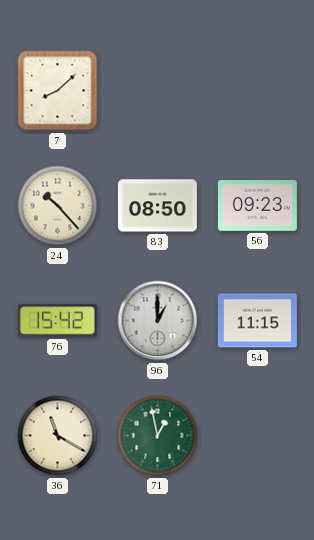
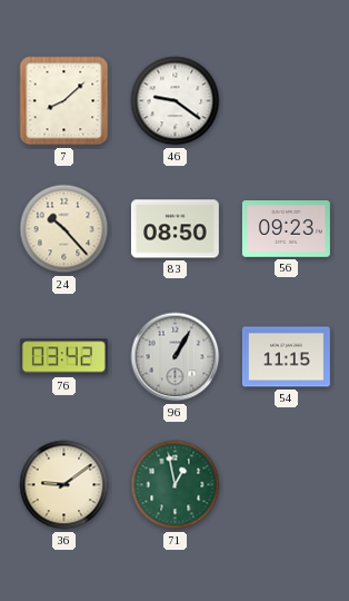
46: none -> 9:21 (176, 101)
76: 15:42 -> 03:42 (63, 357)
96: 1:00 -> 1:05 (176, 357)
36: 11:20 -> 9:09 (64, 485)
